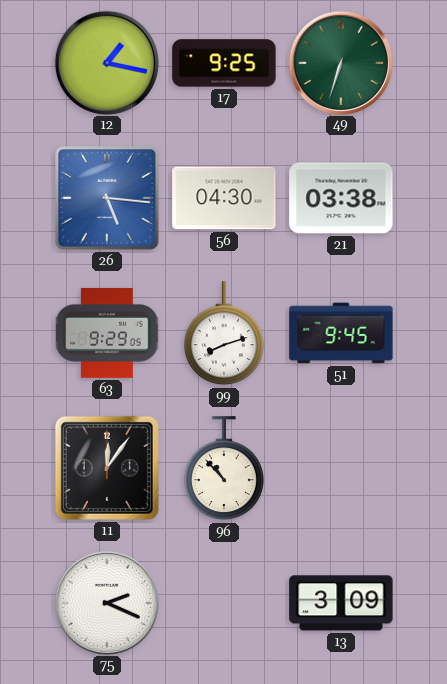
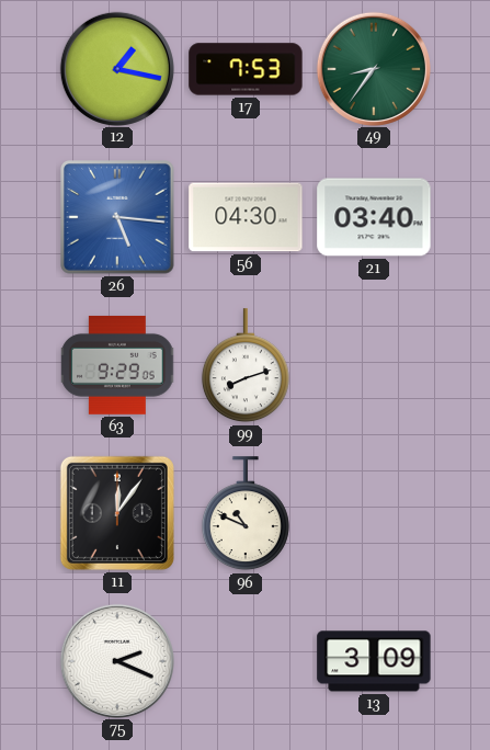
17: 9:25 -> 7:53 (246, 69)
49: 6:33 -> 8:36 (373, 68)
21: 03:38 -> 03:40 (374, 217)
51: 9:45 -> none (341, 333)
96: 10:53 -> 10:49 (246, 514)
